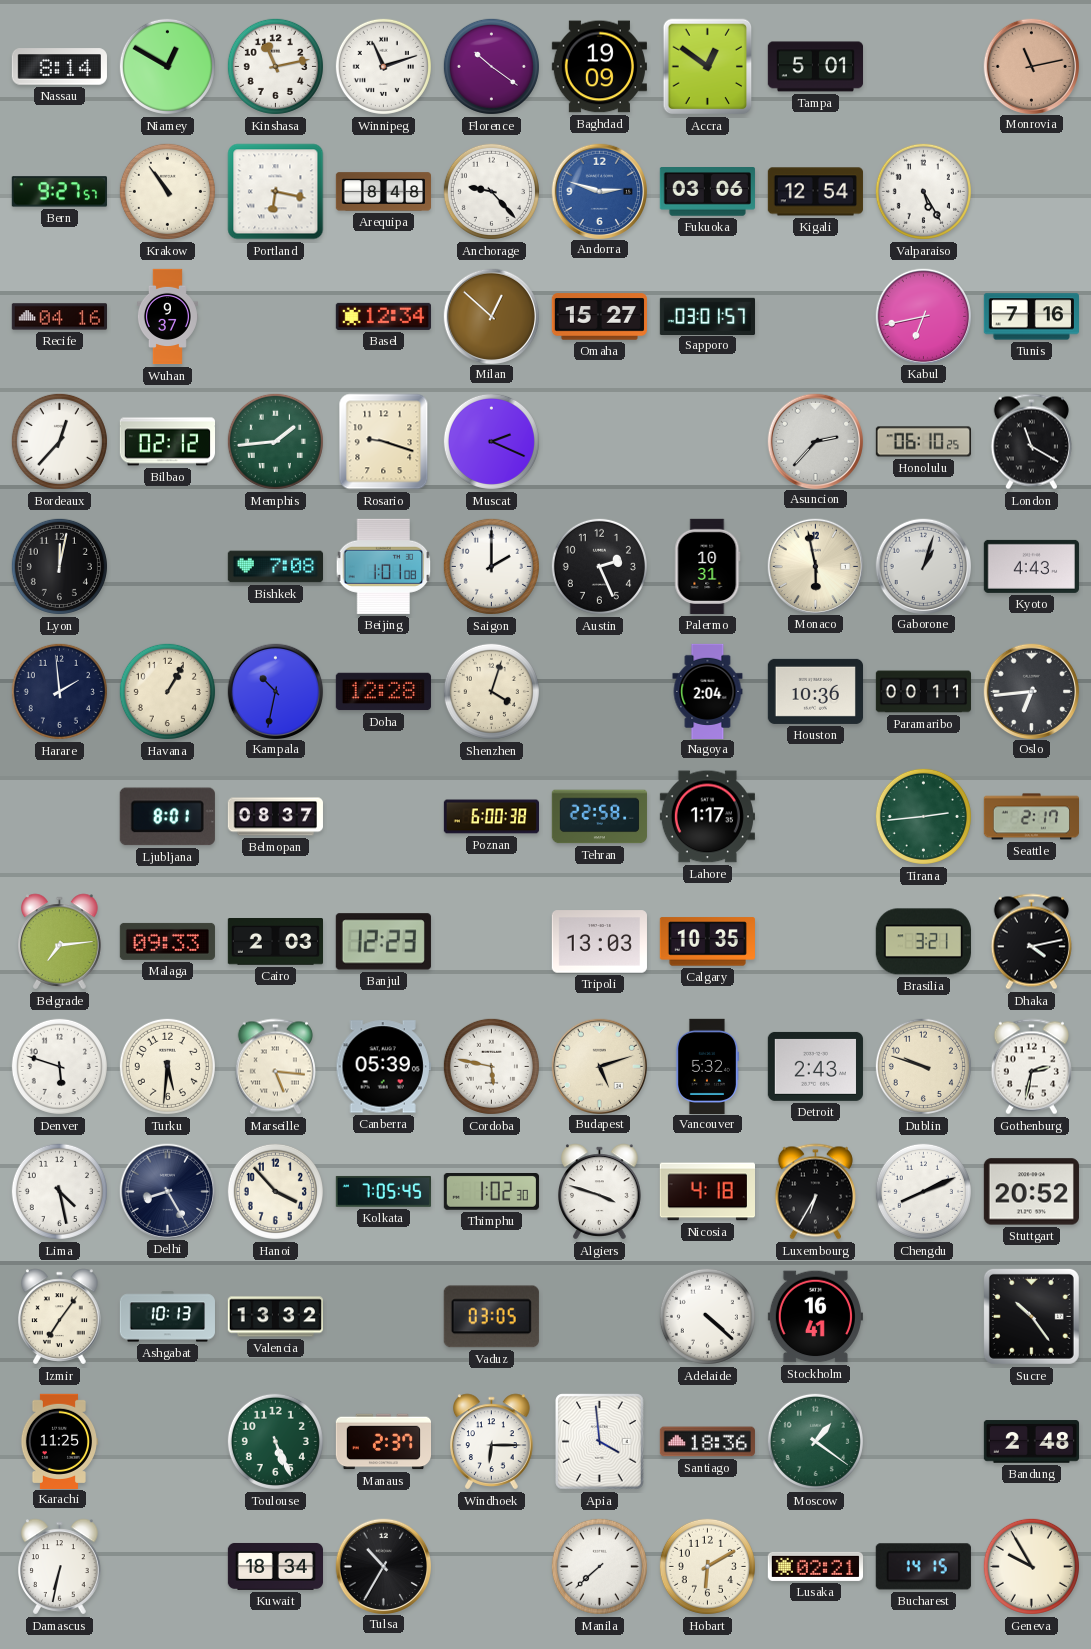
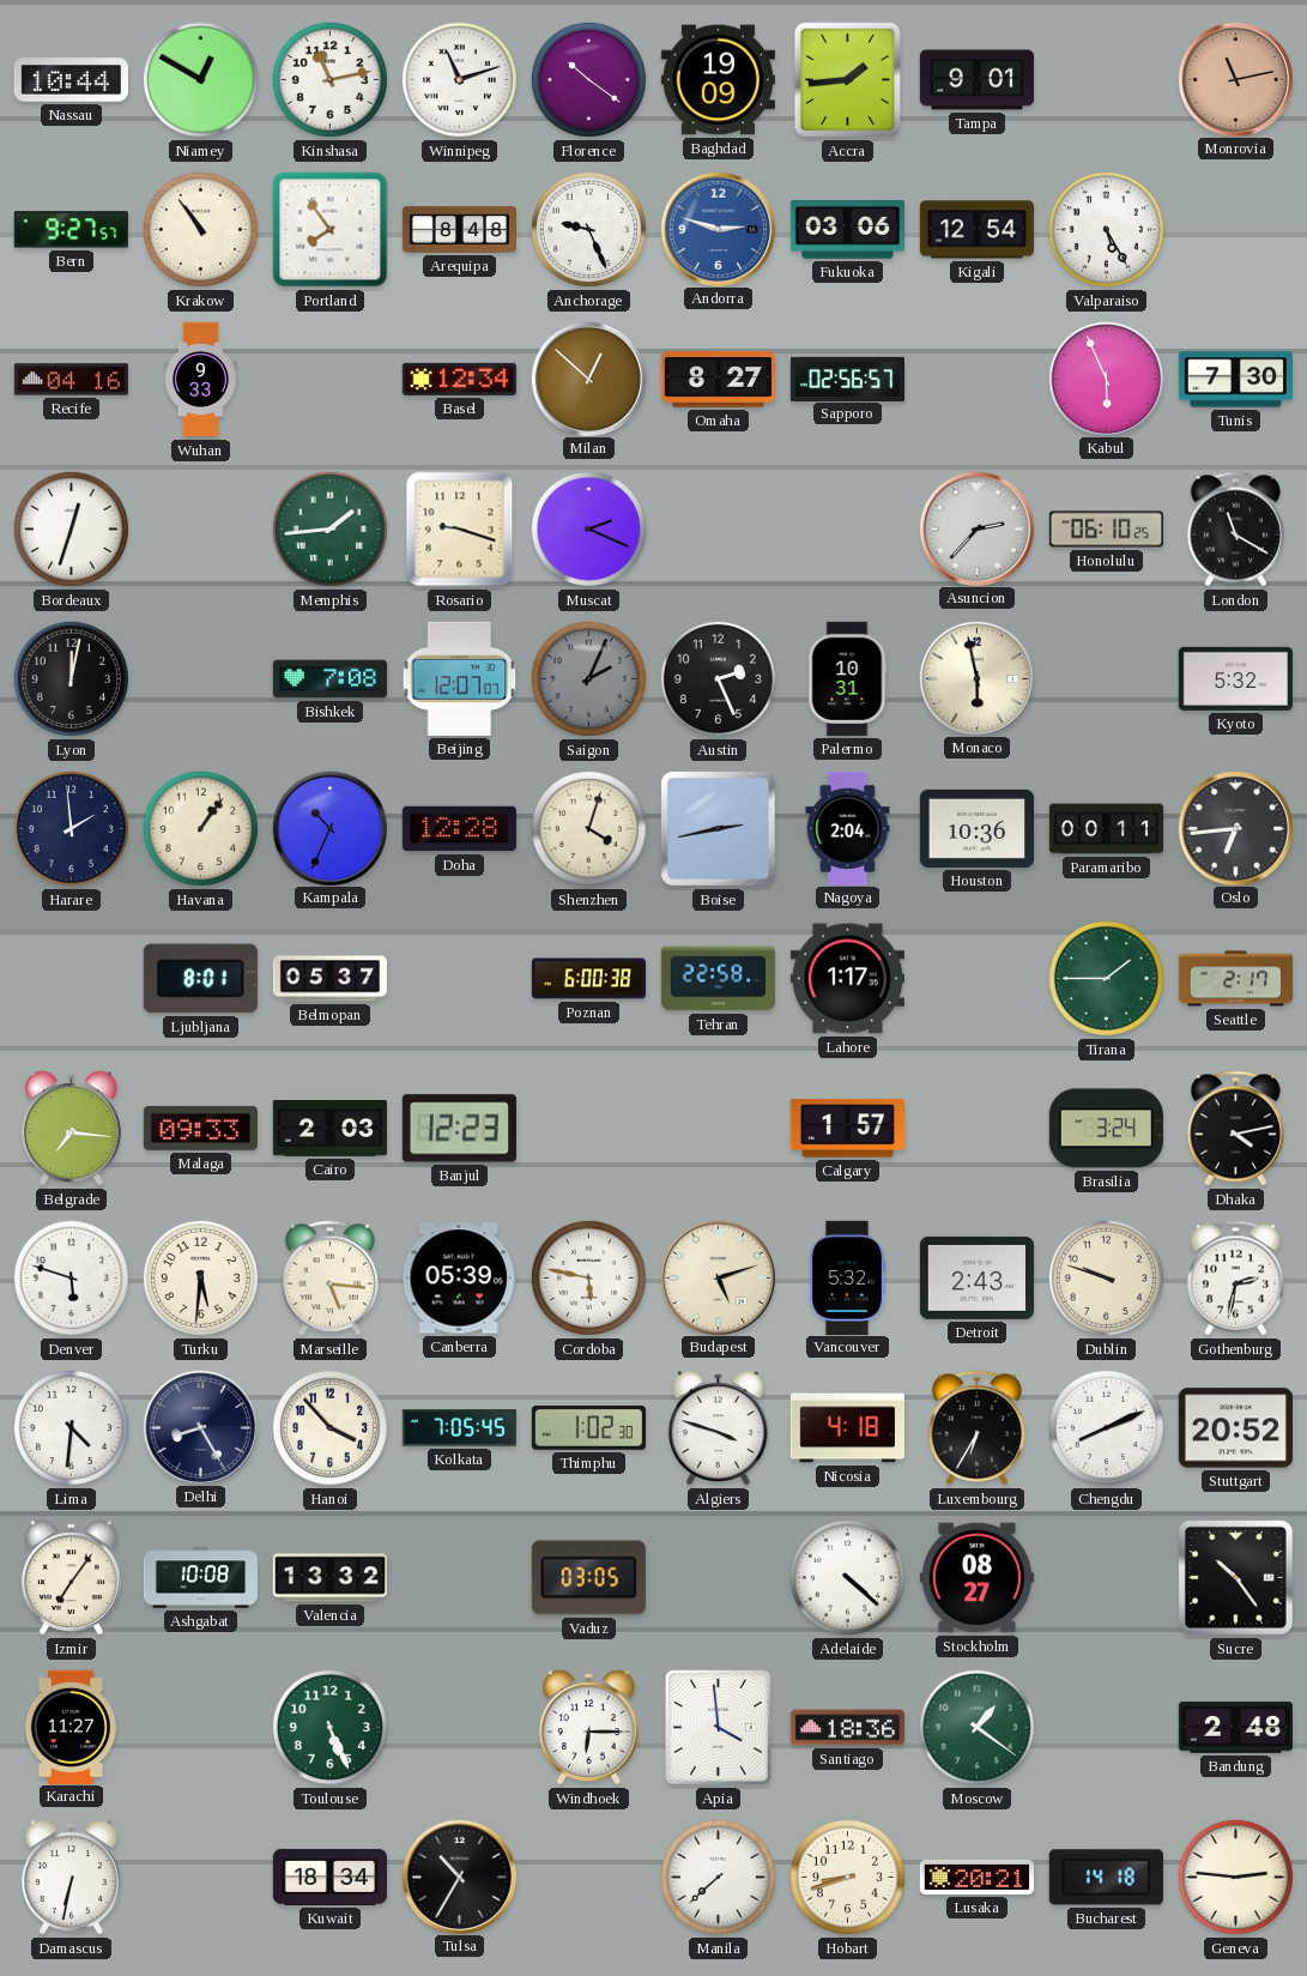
Nassau: 8:14 -> 10:44 (71, 80)
Accra: 12:51 -> 1:44 (848, 80)
Tampa: 5:01 -> 9:01 (976, 80)
Portland: 6:17 -> 7:54 (331, 230)
Anchorage: 9:23 -> 9:26 (588, 229)
Wuhan: 9:37 -> 9:33 (200, 380)
Omaha: 15:27 -> 8:27 (718, 380)
Sapporo: 03:01 -> 02:56 (847, 379)
Kabul: 6:43 -> 5:56 (1106, 379)
Tunis: 7:16 -> 7:30 (1235, 380)
Bordeaux: 12:37 -> 12:33 (71, 528)
Bilbao: 02:12 -> none (167, 442)
Beijing: 1:01 -> 12:07 (460, 678)
Saigon: 2:00 -> 2:04 (588, 678)
Saigon dial: white -> grey (588, 678)
Gaborone: 1:03 -> none (923, 566)
Kyoto: 4:43 -> 5:32 (1235, 678)
Havana: 1:05 -> 1:06 (200, 828)
Kampala: 10:32 -> 10:34 (329, 828)
Boise: none -> 2:43 (718, 828)
Belmopan: 08:37 -> 05:37 (329, 979)
Tirana: 2:44 -> 1:45 (1106, 978)
Belgrade: 7:14 -> 7:16 (72, 1129)
Tripoli: 13:03 -> none (599, 942)
Calgary: 10:35 -> 1:57 (847, 1129)
Brasilia: 3:21 -> 3:24 (1106, 1129)
Lima: 4:28 -> 4:31 (71, 1427)
Ashgabat: 10:13 -> 10:08 (200, 1578)
Stockholm: 16:41 -> 08:27 (976, 1578)
Karachi: 11:25 -> 11:27 (69, 1727)
Manaus: 2:37 -> none (383, 1442)
Hobart: 6:10 -> 8:42 (847, 1877)
Lusaka: 02:21 -> 20:21 (976, 1877)
Bucharest: 14:15 -> 14:18 (1106, 1878)
Geneva: 9:55 -> 2:46 (1235, 1877)
